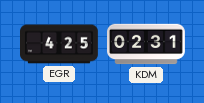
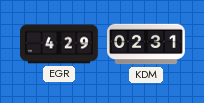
EGR: 4:25 -> 4:29 (60, 44)
